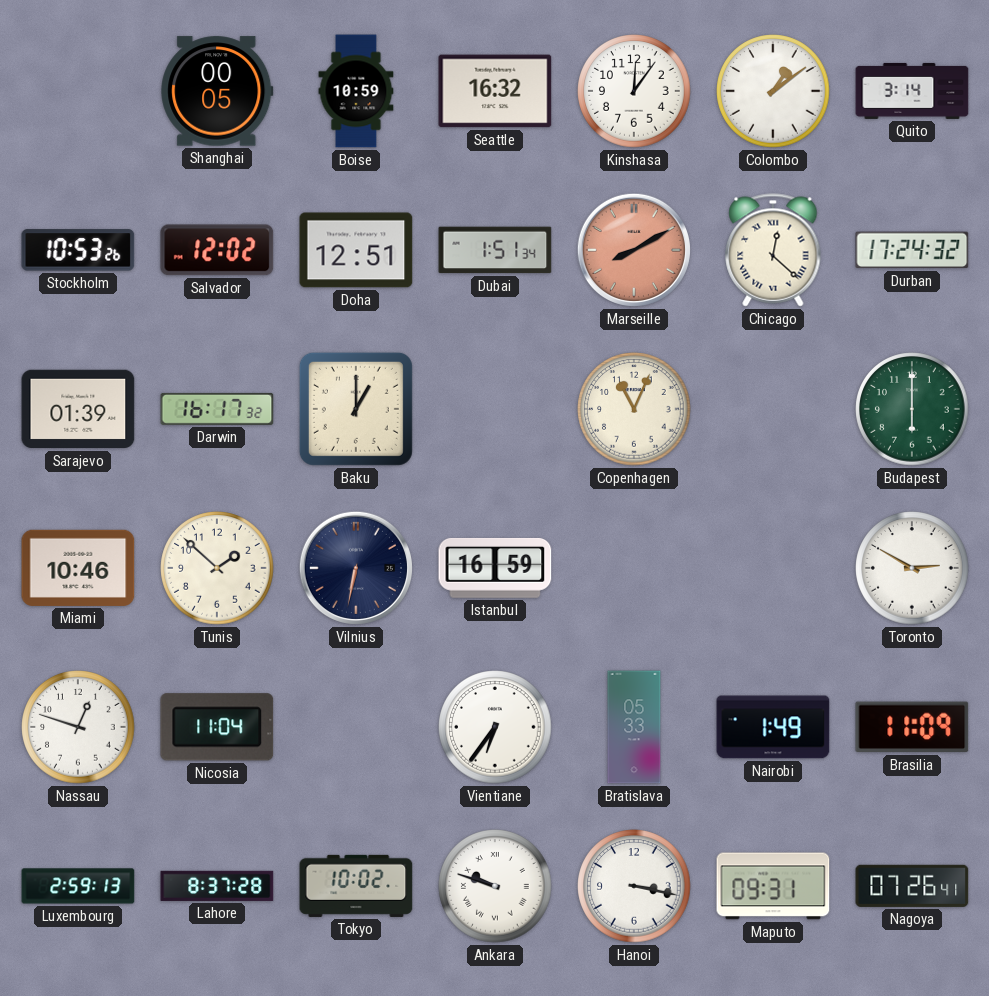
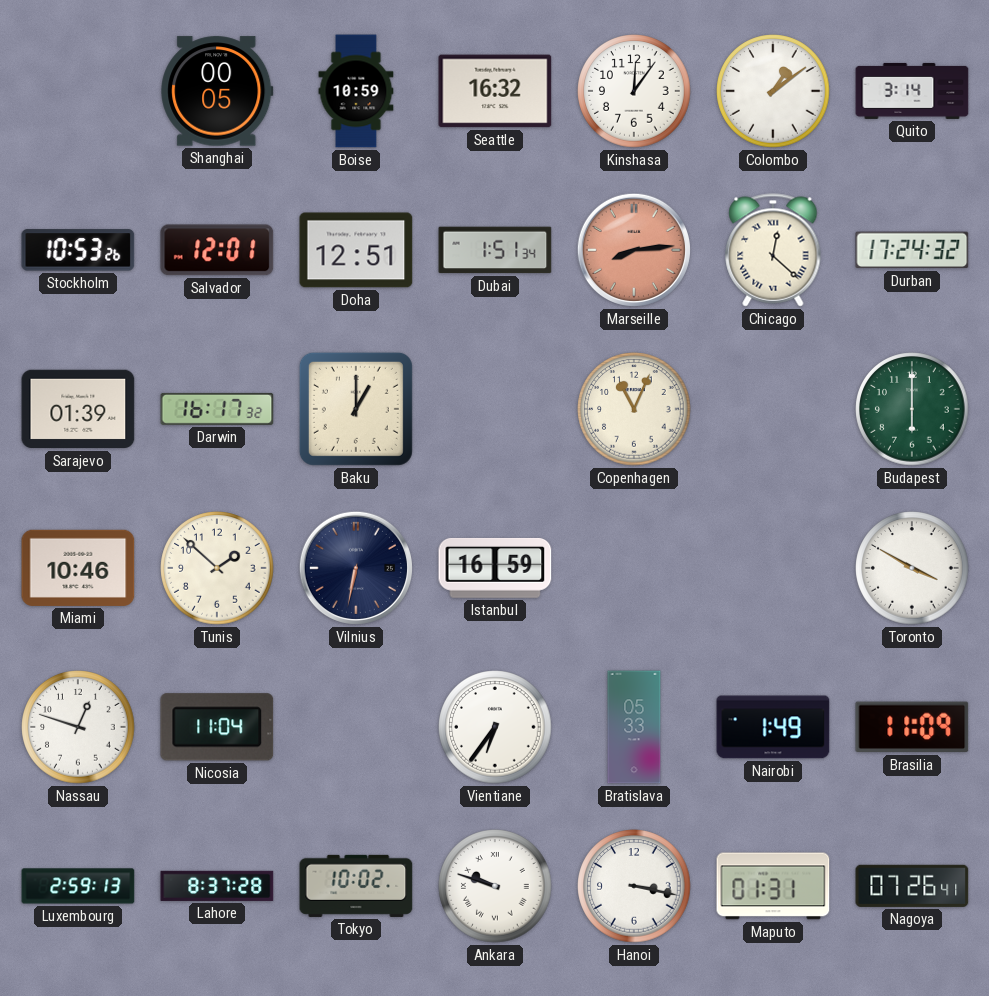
Salvador: 12:02 -> 12:01 (217, 250)
Marseille: 8:10 -> 8:14 (634, 250)
Toronto: 2:50 -> 3:50 (912, 568)
Maputo: 09:31 -> 01:31 (773, 886)
